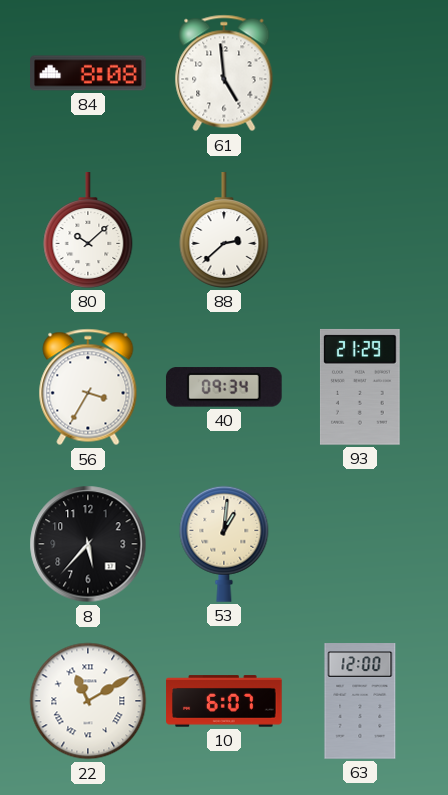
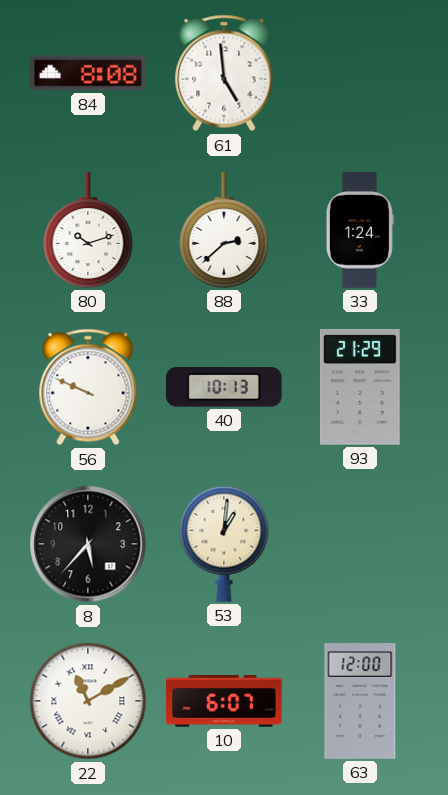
80: 10:08 -> 10:12 (88, 230)
33: none -> 1:24 (360, 230)
56: 3:35 -> 9:49 (88, 387)
40: 09:34 -> 10:13 (224, 387)
